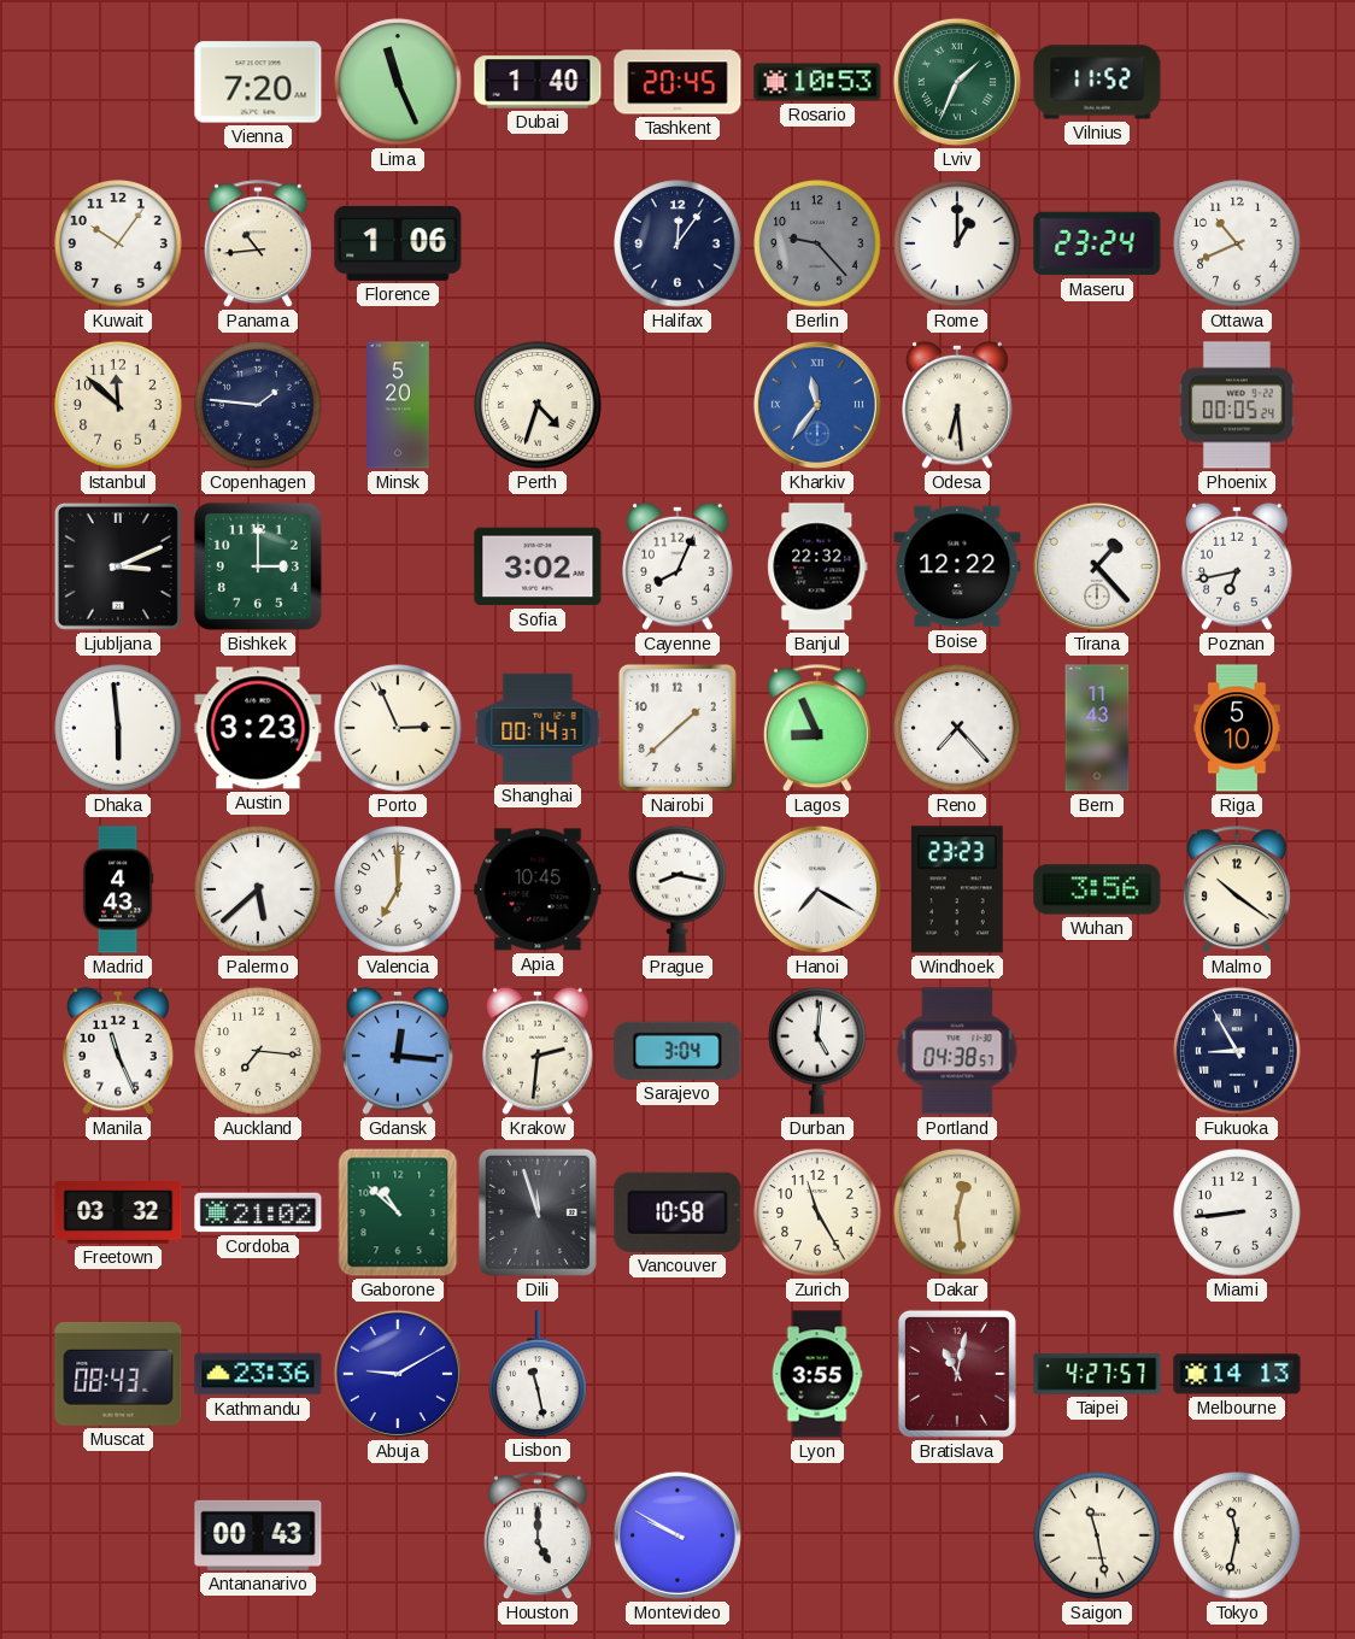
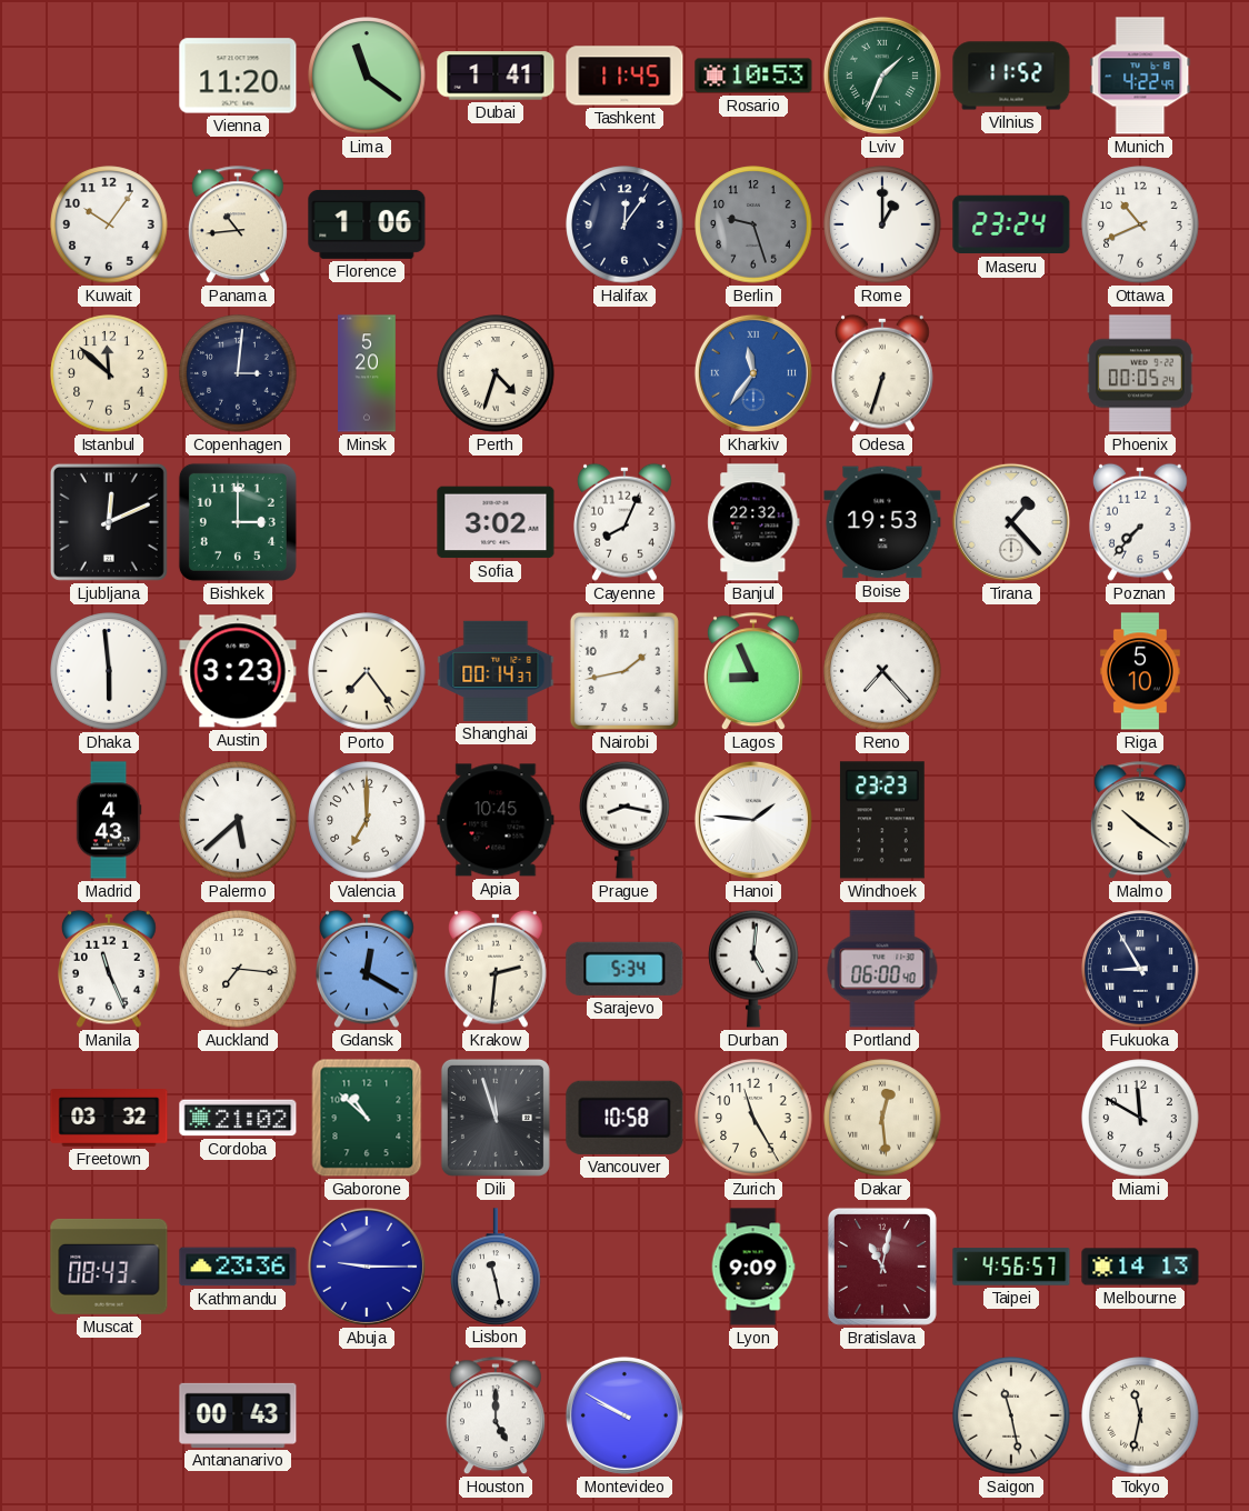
Vienna: 7:20 -> 11:20 (238, 76)
Lima: 11:26 -> 11:21 (367, 76)
Dubai: 1:40 -> 1:41 (496, 76)
Tashkent: 20:45 -> 11:45 (624, 76)
Munich: none -> 4:22 (1140, 76)
Berlin: 9:23 -> 9:27 (753, 224)
Copenhagen: 1:46 -> 3:01 (238, 373)
Odesa: 6:29 -> 6:33 (883, 373)
Ljubljana: 3:11 -> 12:11 (109, 522)
Boise: 12:22 -> 19:53 (882, 522)
Poznan: 6:43 -> 7:37 (1141, 522)
Porto: 2:56 -> 7:24 (367, 671)
Nairobi: 1:38 -> 1:43 (624, 671)
Bern: 11:43 -> none (1097, 728)
Hanoi: 7:20 -> 1:46 (753, 820)
Wuhan: 3:56 -> none (1097, 889)
Gdansk: 12:16 -> 12:20 (368, 969)
Sarajevo: 3:04 -> 5:34 (624, 969)
Portland: 04:38 -> 06:00 (882, 969)
Miami: 8:44 -> 11:50 (1140, 1118)
Abuja: 9:10 -> 9:15 (367, 1267)
Lyon: 3:55 -> 9:09 (753, 1267)
Taipei: 4:27 -> 4:56 (1011, 1267)
